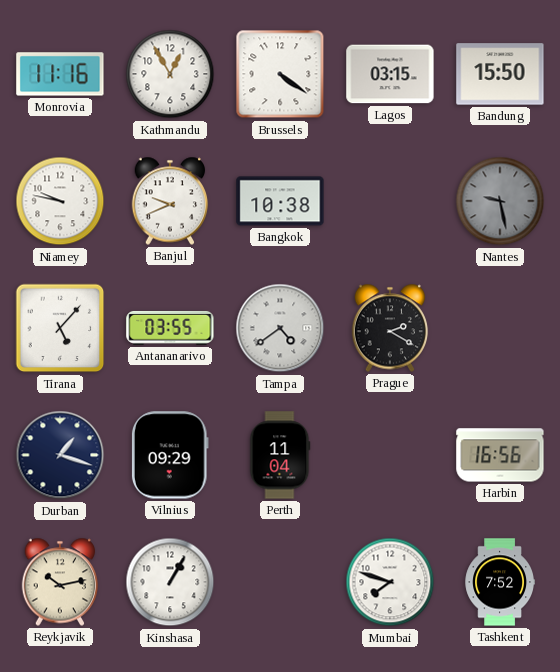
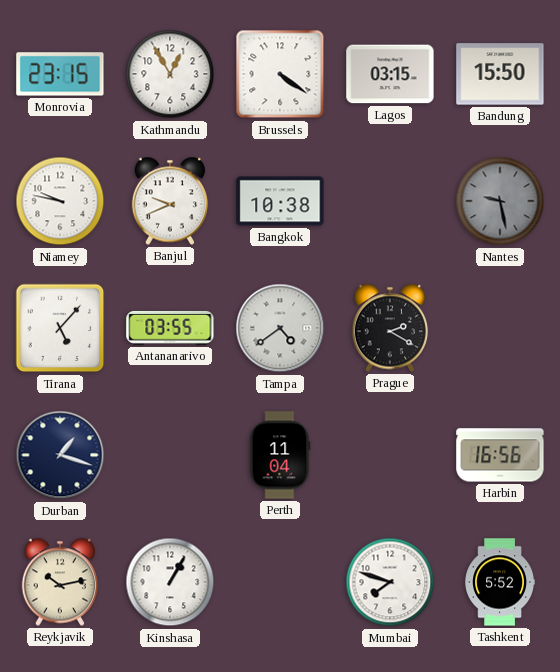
Monrovia: 11:16 -> 23:15 (60, 74)
Vilnius: 09:29 -> none (170, 455)
Tashkent: 7:52 -> 5:52 (499, 582)
